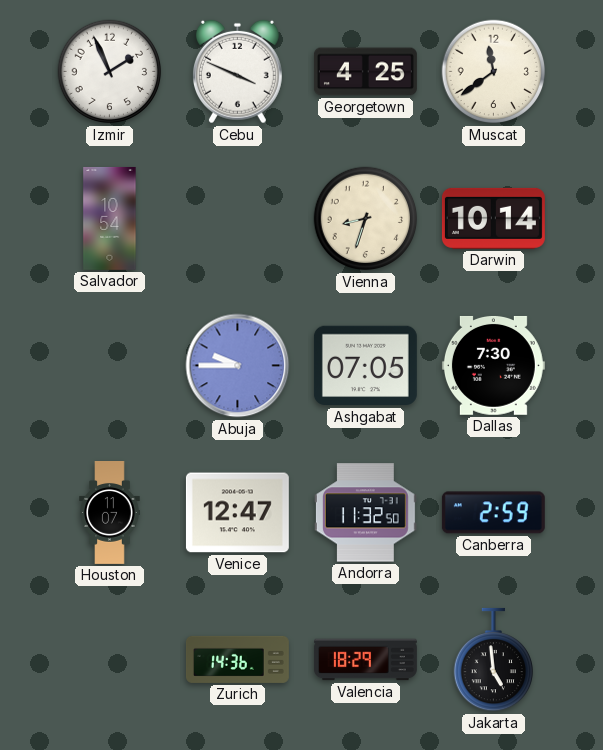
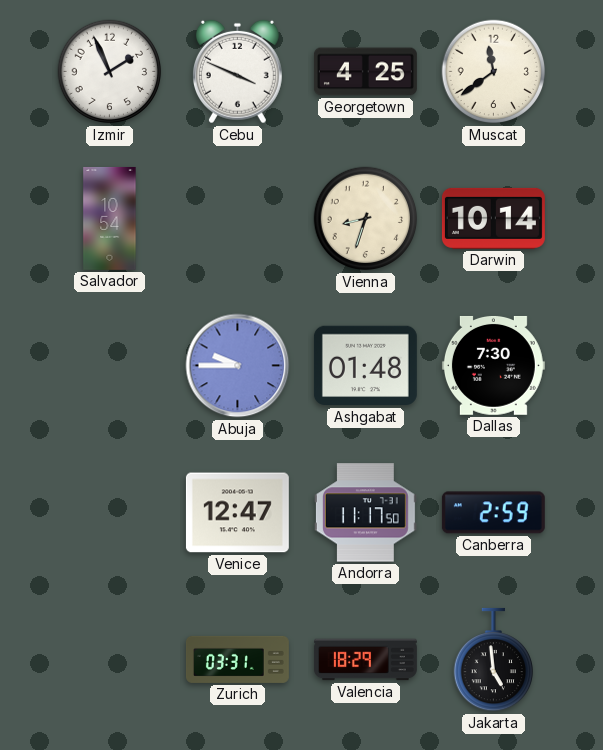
Ashgabat: 07:05 -> 01:48 (365, 366)
Houston: 11:07 -> none (110, 513)
Andorra: 11:32 -> 11:17 (365, 513)
Zurich: 14:36 -> 03:31 (237, 659)
